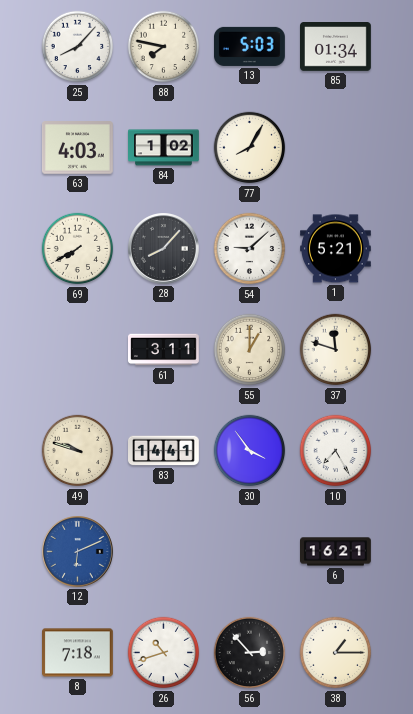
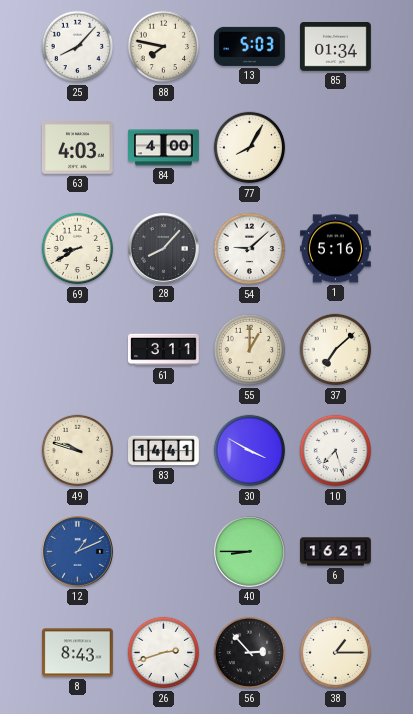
84: 1:02 -> 4:00 (164, 148)
69: 7:40 -> 8:40 (78, 249)
1: 5:21 -> 5:16 (336, 249)
37: 11:48 -> 7:08 (336, 350)
30: 3:54 -> 3:50 (250, 451)
10: 7:25 -> 7:27 (336, 451)
12: 6:11 -> 1:11 (78, 552)
40: none -> 8:45 (250, 552)
8: 7:18 -> 8:43 (78, 653)
26: 10:42 -> 2:42 (164, 653)
